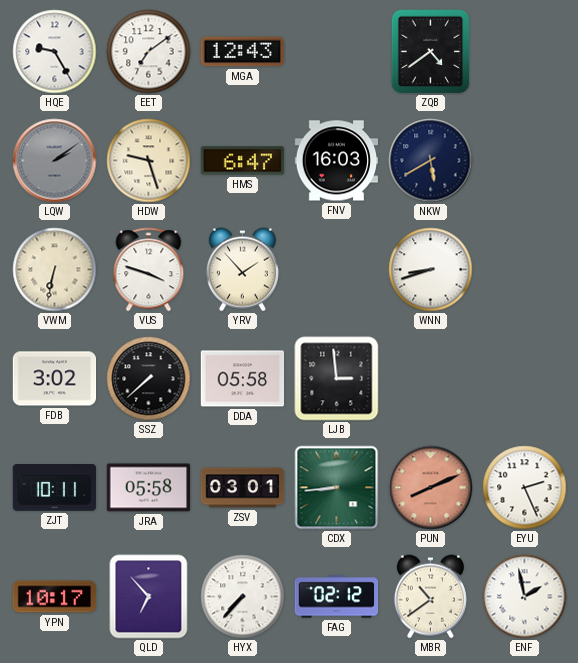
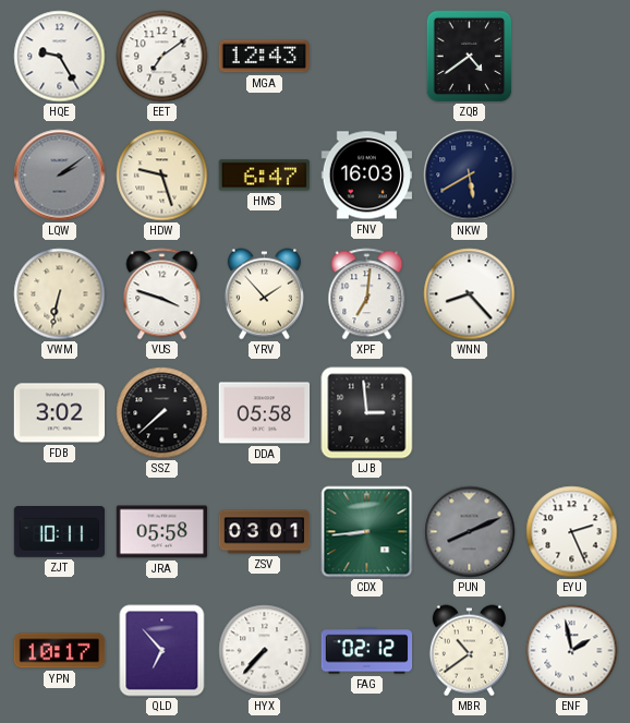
XPF: none -> 7:01 (367, 294)
WNN: 8:42 -> 8:23 (470, 294)
PUN dial: salmon -> grey (470, 532)
